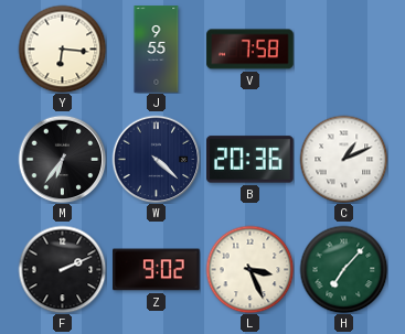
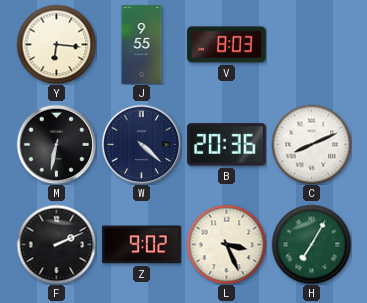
V: 7:58 -> 8:03 (227, 45)
M: 6:36 -> 6:32 (56, 144)
C: 1:11 -> 8:11 (311, 144)
H: 7:07 -> 7:05 (311, 244)
